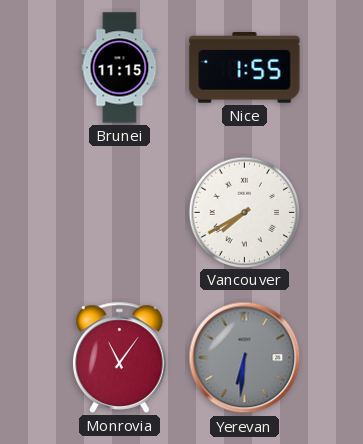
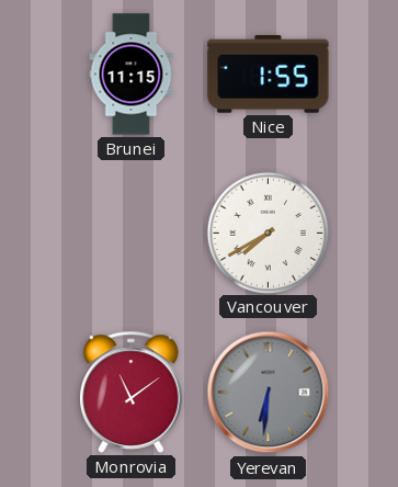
Monrovia: 11:06 -> 11:09 (132, 392)
